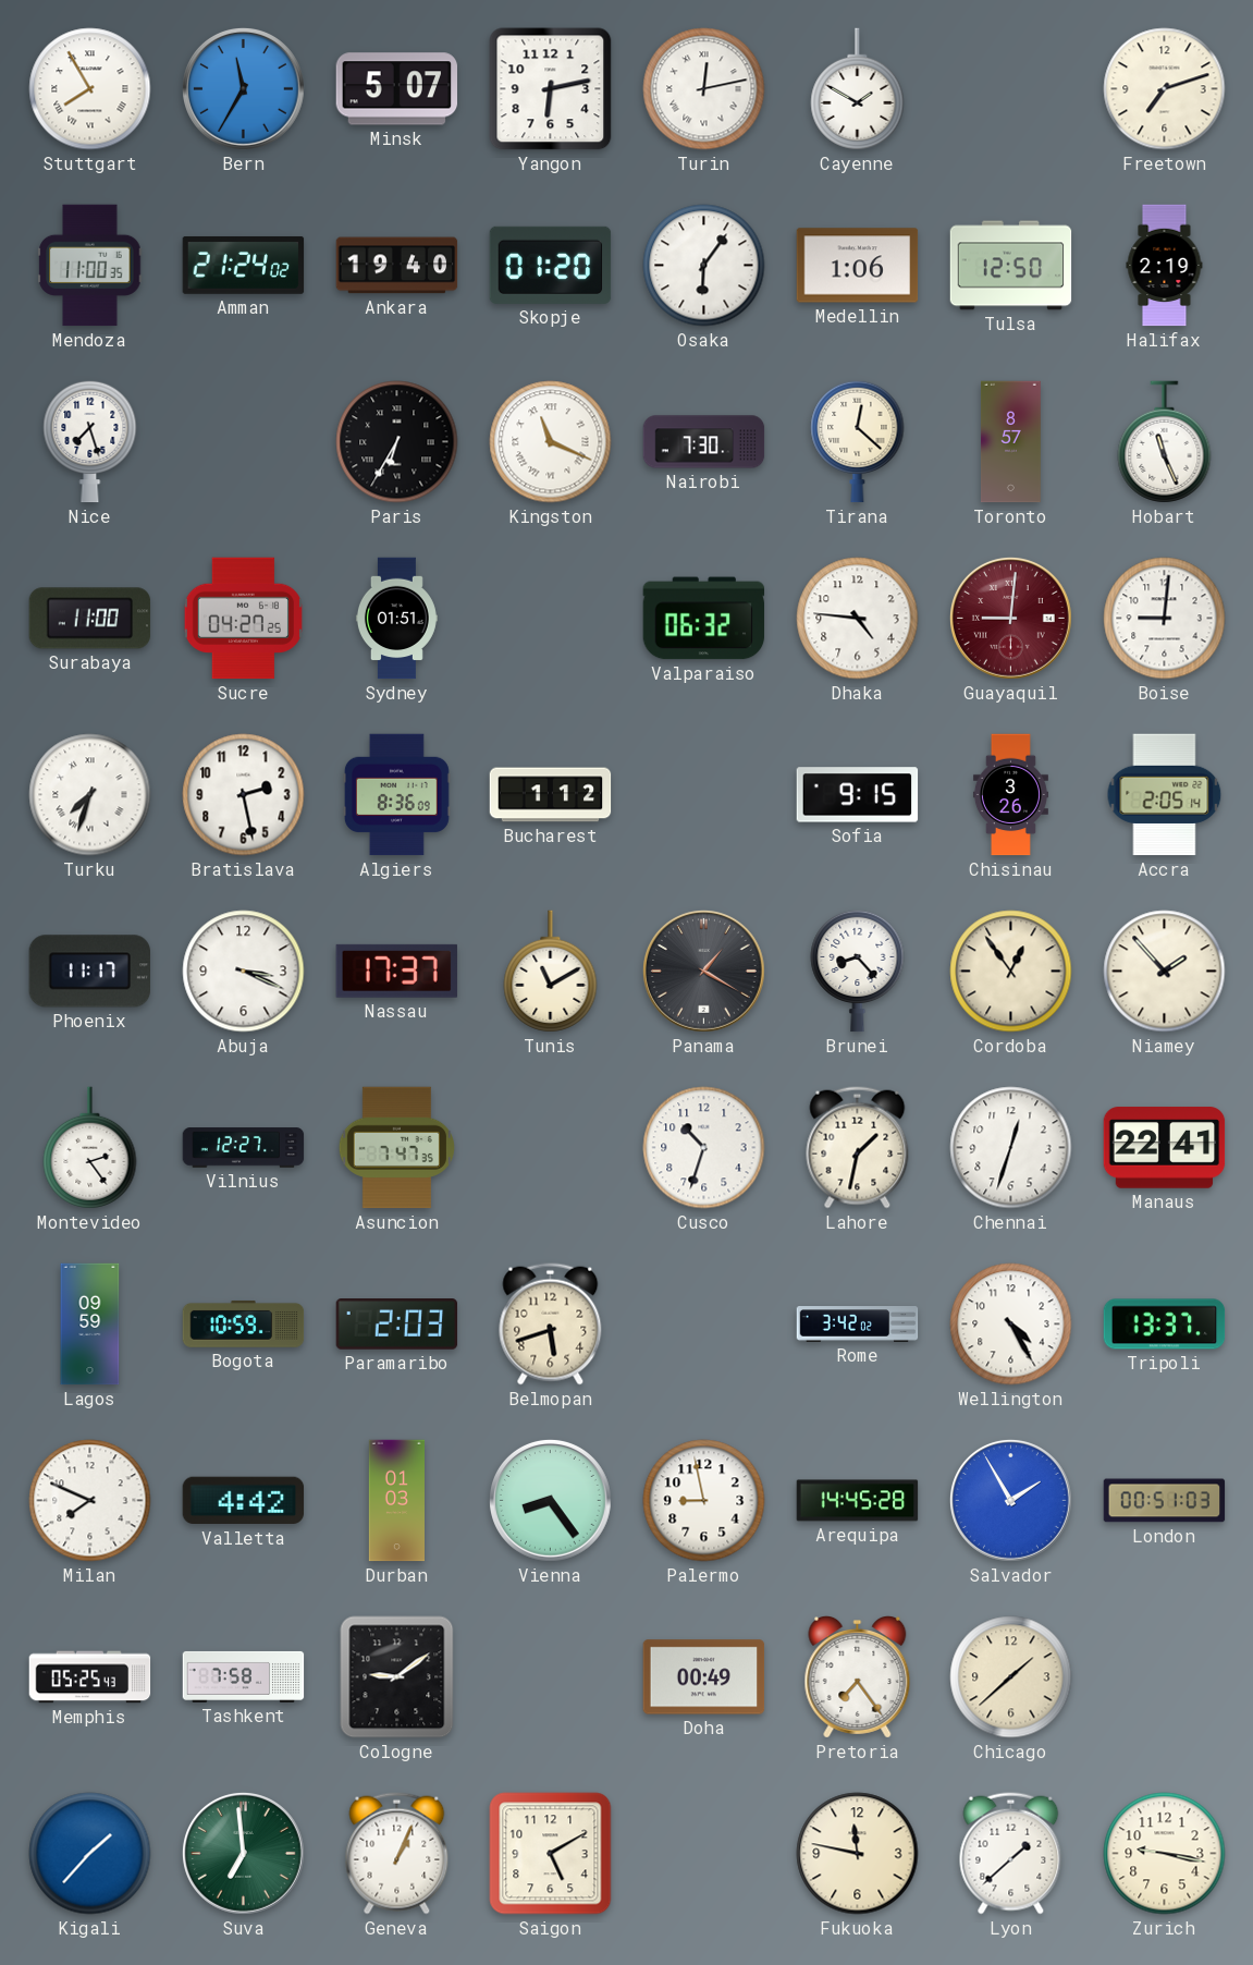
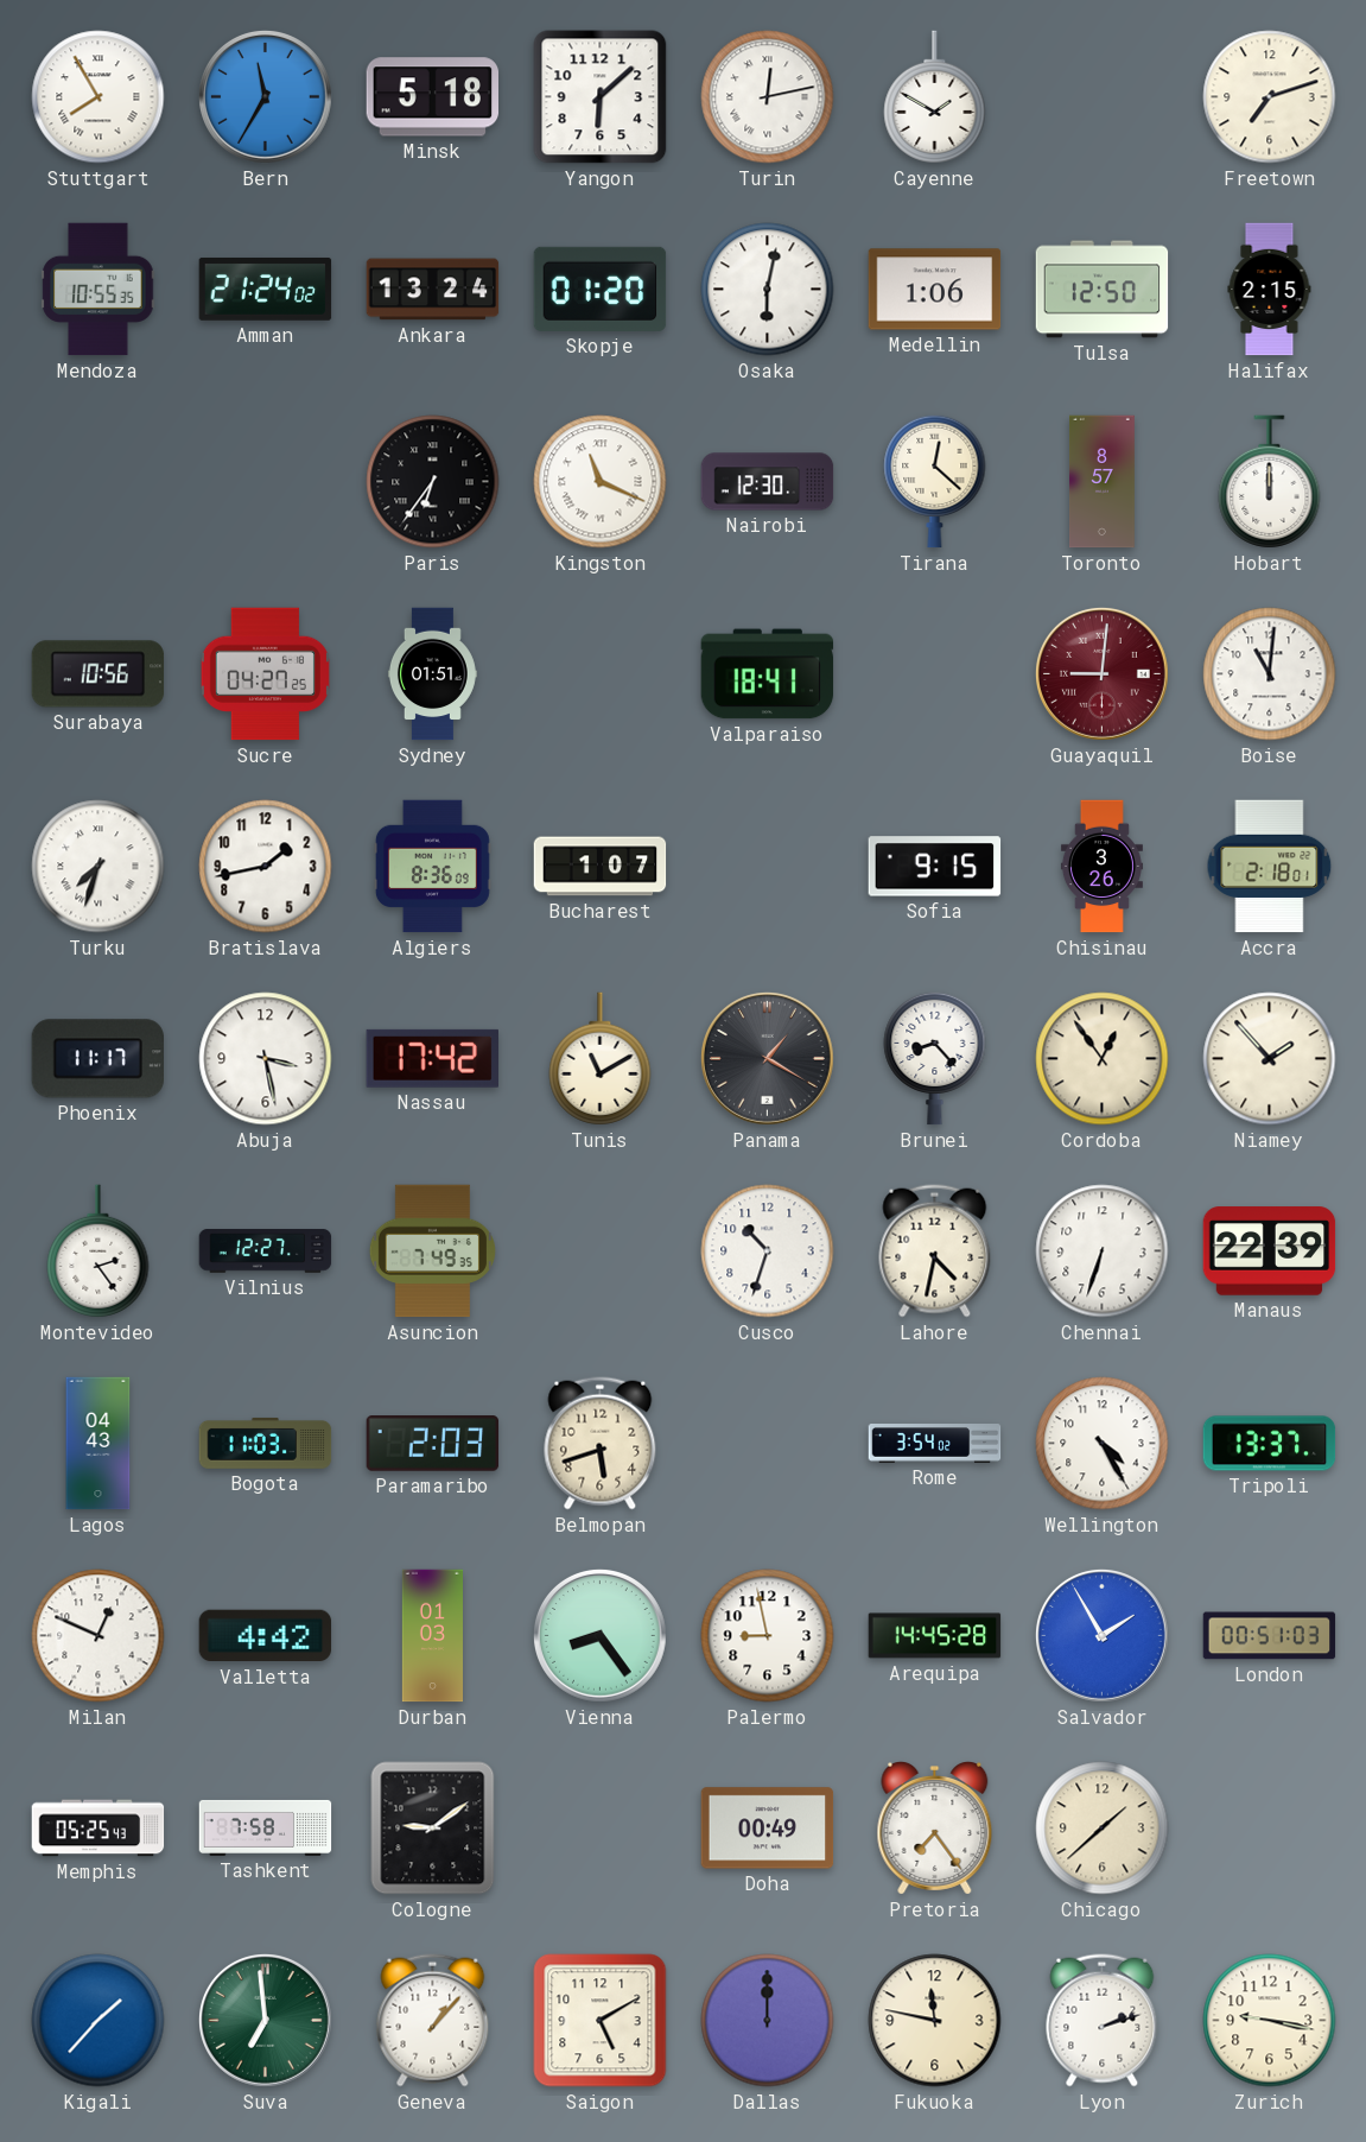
Minsk: 5:07 -> 5:18 (433, 97)
Yangon: 6:13 -> 6:08 (601, 97)
Mendoza: 11:00 -> 10:55 (99, 290)
Ankara: 19:40 -> 13:24 (433, 290)
Osaka: 6:06 -> 6:02 (768, 290)
Halifax: 2:19 -> 2:15 (1270, 290)
Nice: 7:27 -> none (90, 441)
Paris: 6:35 -> 6:36 (433, 482)
Nairobi: 7:30 -> 12:30 (768, 482)
Hobart: 11:26 -> 12:00 (1270, 482)
Surabaya: 11:00 -> 10:56 (99, 674)
Valparaiso: 06:32 -> 18:41 (768, 674)
Dhaka: 4:46 -> none (858, 619)
Boise: 9:01 -> 11:01 (1270, 674)
Bratislava: 2:28 -> 1:43 (266, 867)
Bucharest: 1:12 -> 1:07 (601, 867)
Accra: 2:05 -> 2:18 (1270, 867)
Abuja: 3:19 -> 3:28 (266, 1059)
Nassau: 17:37 -> 17:42 (432, 1058)
Asuncion: 7:47 -> 7:49 (432, 1251)
Lahore: 1:32 -> 4:32 (935, 1251)
Chennai: 12:33 -> 6:33 (1103, 1251)
Manaus: 22:41 -> 22:39 (1270, 1251)
Lagos: 09:59 -> 04:43 (99, 1444)
Bogota: 10:59 -> 11:03 (266, 1444)
Rome: 3:42 -> 3:54 (935, 1444)
Milan: 7:49 -> 12:49 (99, 1636)
Geneva: 1:04 -> 1:07 (433, 2021)
Dallas: none -> 12:00 (768, 2021)
Lyon: 1:38 -> 2:12 (1103, 2021)
